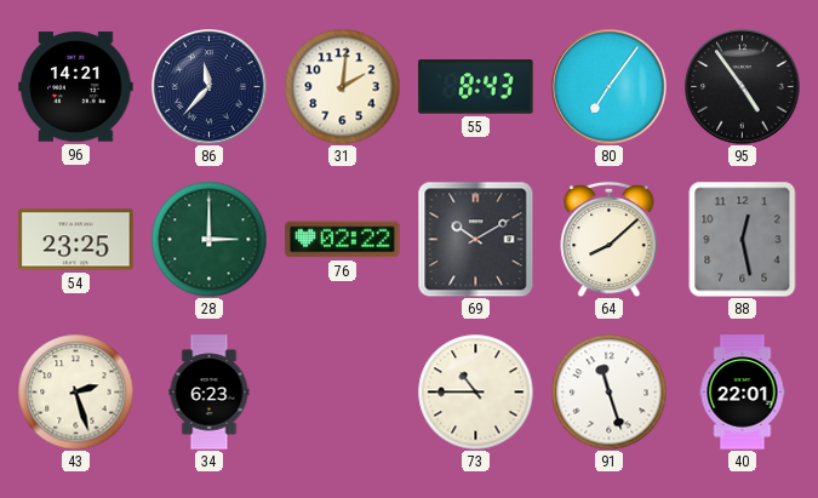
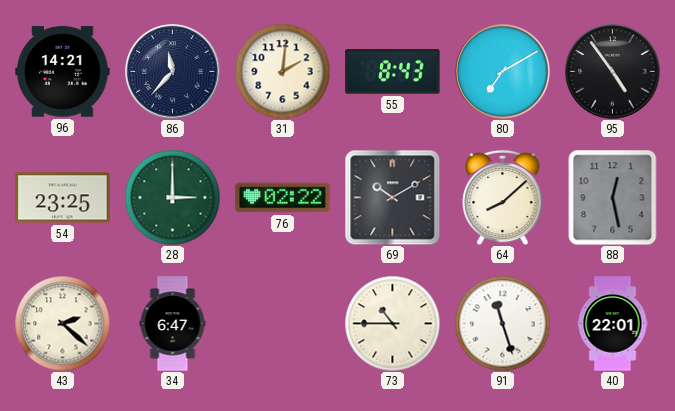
80: 7:06 -> 7:10 (503, 72)
43: 2:27 -> 2:22 (62, 323)
34: 6:23 -> 6:47 (173, 324)
